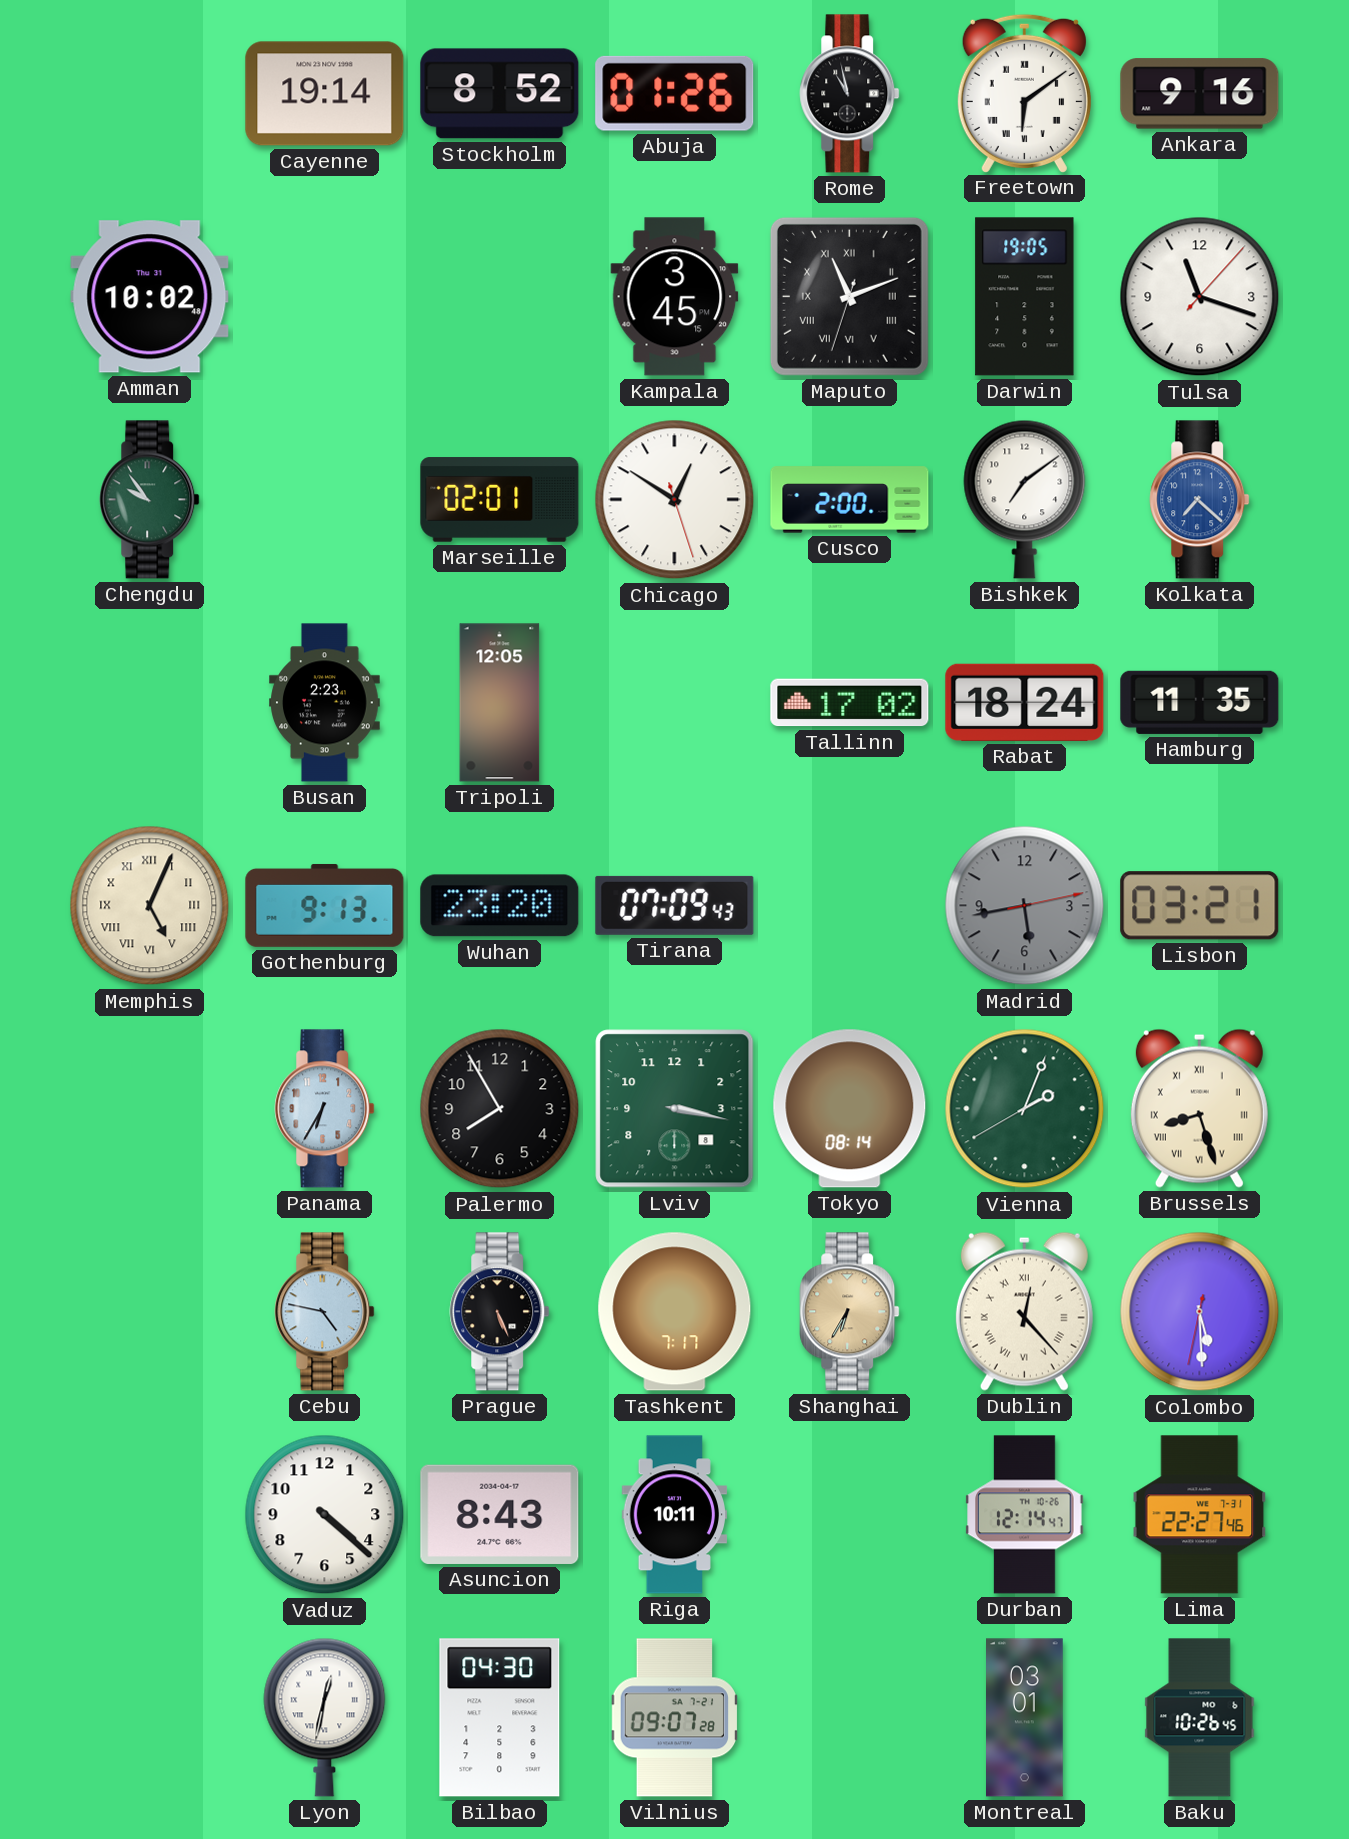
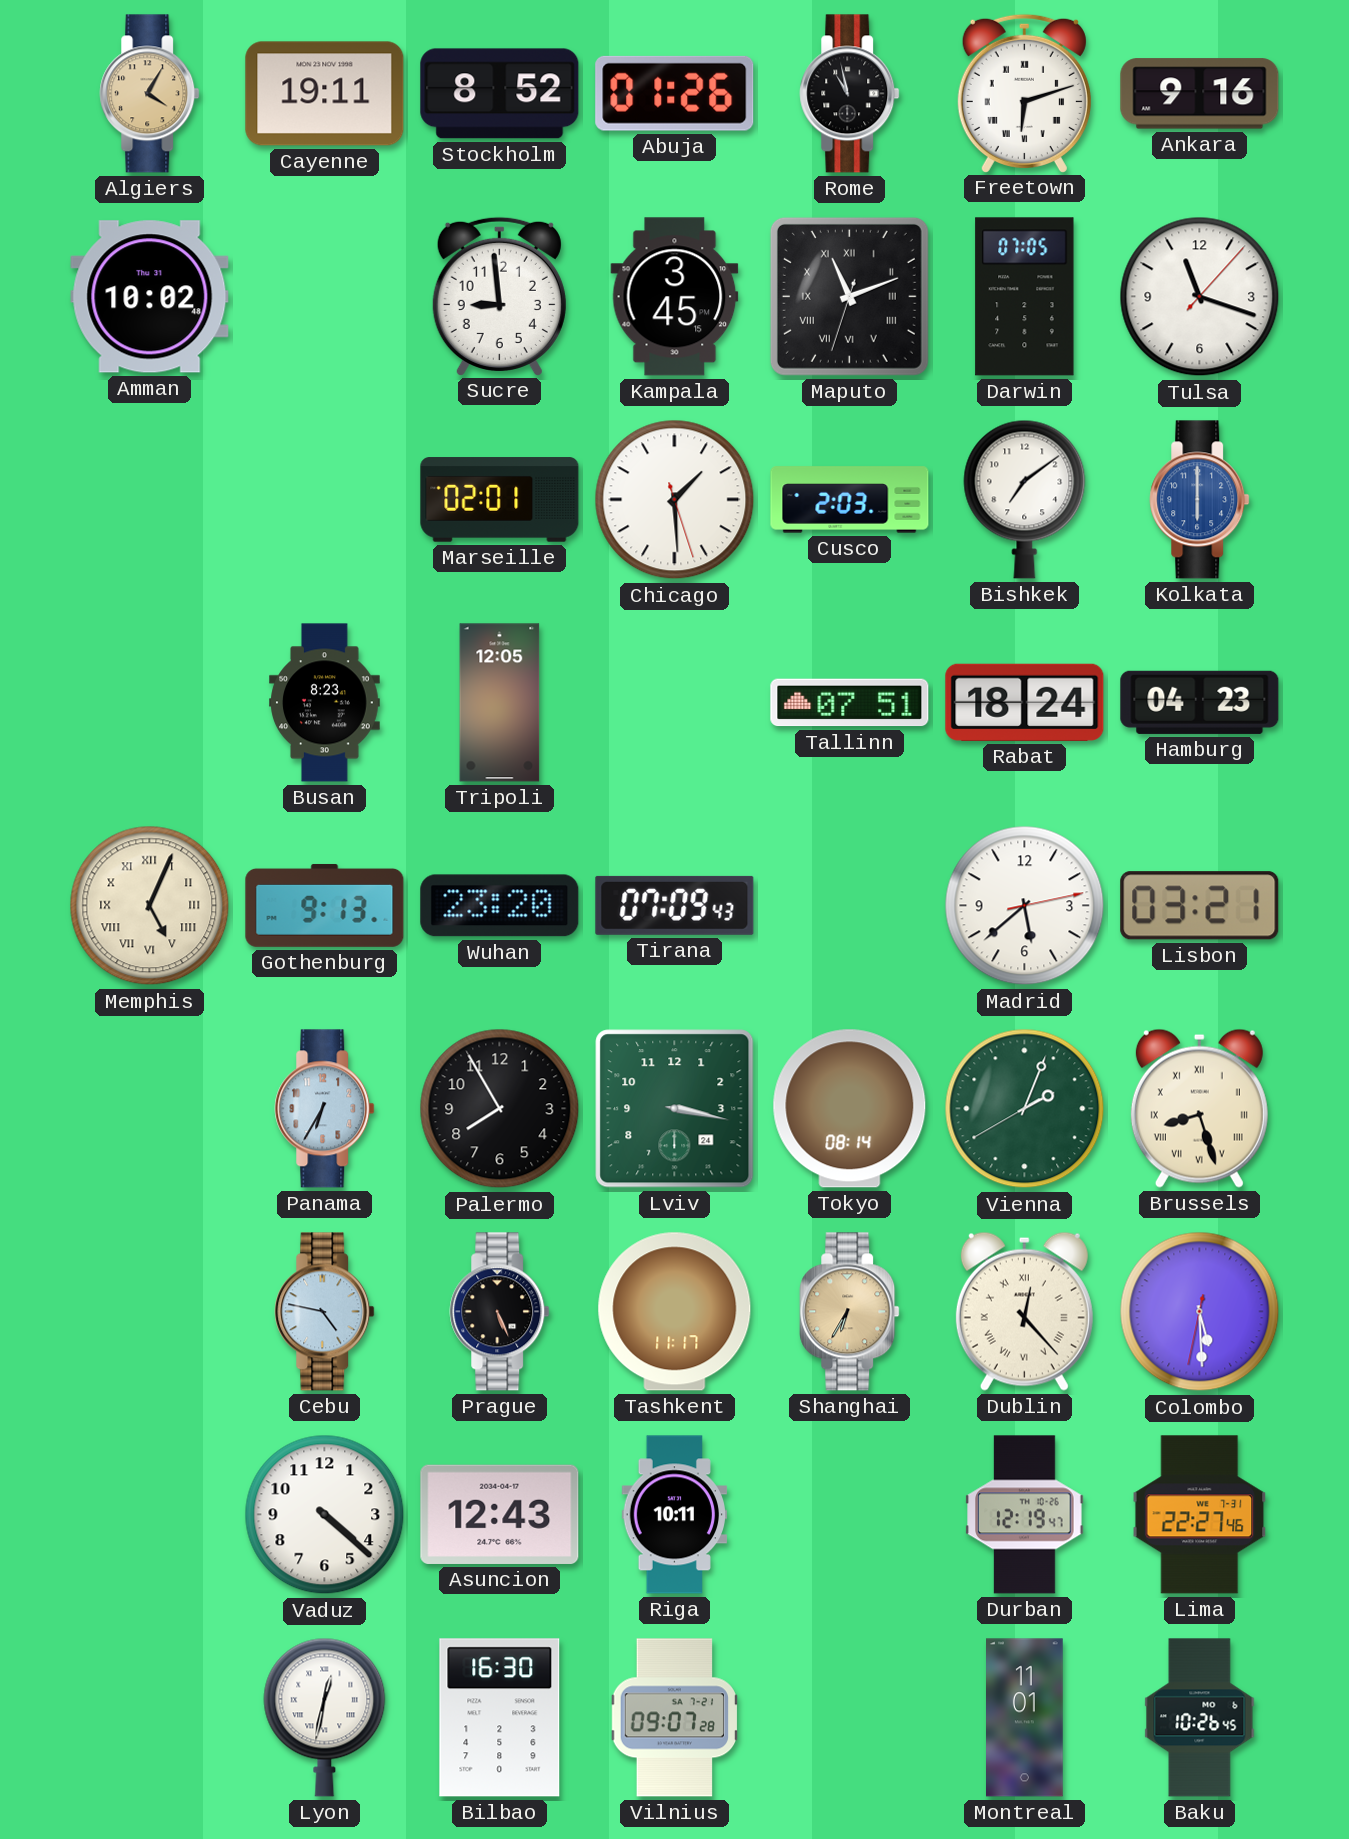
Algiers: none -> 4:05 (150, 94)
Cayenne: 19:14 -> 19:11 (325, 94)
Freetown: 6:09 -> 6:12 (1024, 93)
Sucre: none -> 8:59 (499, 296)
Darwin: 19:05 -> 07:05 (1025, 297)
Chengdu: 9:54 -> none (150, 500)
Chicago: 12:50 -> 1:29 (675, 500)
Cusco: 2:00 -> 2:03 (850, 500)
Kolkata: 7:22 -> 6:00 (1200, 500)
Busan: 2:23 -> 8:23 (325, 703)
Tallinn: 17:02 -> 07:51 (850, 703)
Hamburg: 11:35 -> 04:23 (1200, 702)
Madrid: 5:43 -> 5:38 (1025, 906)
Madrid dial: grey -> white (1025, 906)
Lviv date: 8 -> 24 (675, 1109)
Tashkent: 7:17 -> 11:17 (675, 1312)
Asuncion: 8:43 -> 12:43 (500, 1514)
Durban: 12:14 -> 12:19 (1025, 1515)
Bilbao: 04:30 -> 16:30 (500, 1718)
Montreal: 03:01 -> 11:01 (1025, 1718)
